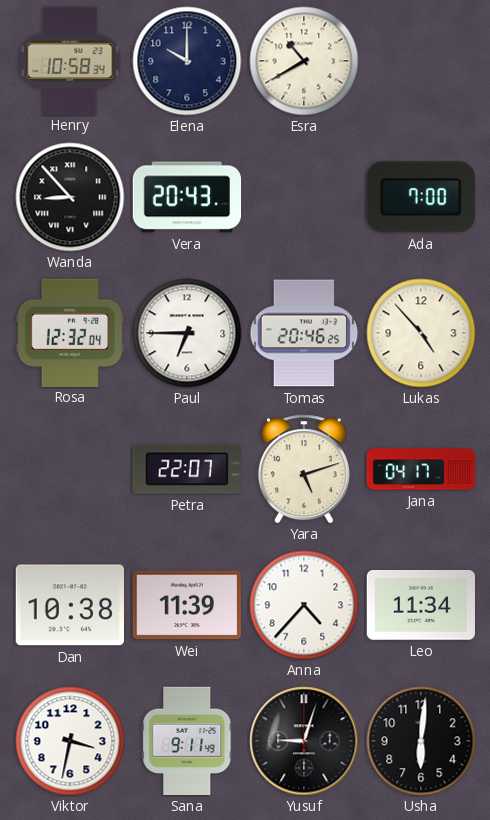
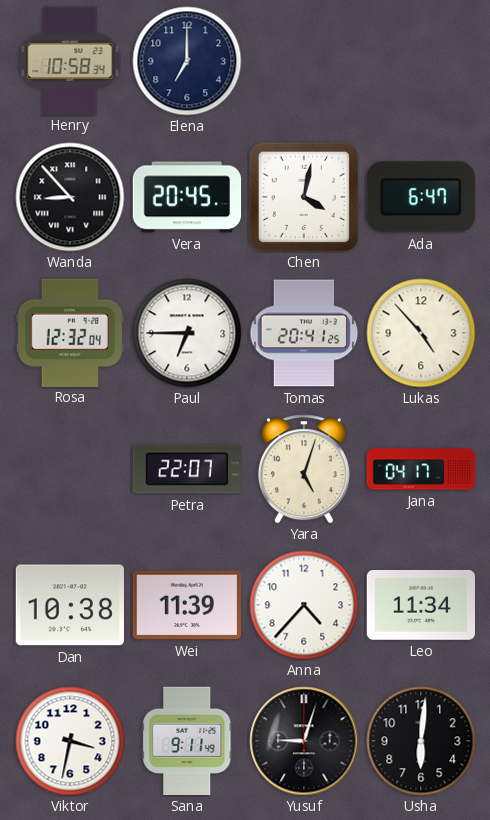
Elena: 10:00 -> 7:00 (187, 61)
Esra: 10:40 -> none (304, 61)
Vera: 20:43 -> 20:45 (187, 197)
Chen: none -> 4:02 (304, 197)
Ada: 7:00 -> 6:47 (421, 197)
Tomas: 20:46 -> 20:41 (304, 333)
Yara: 5:12 -> 5:03 (304, 469)
